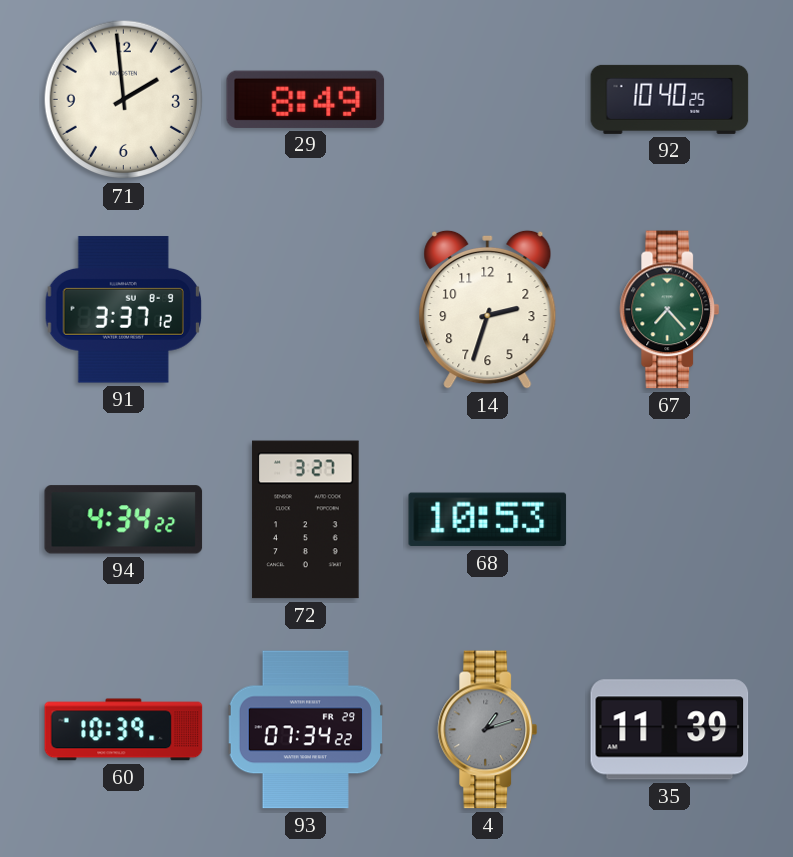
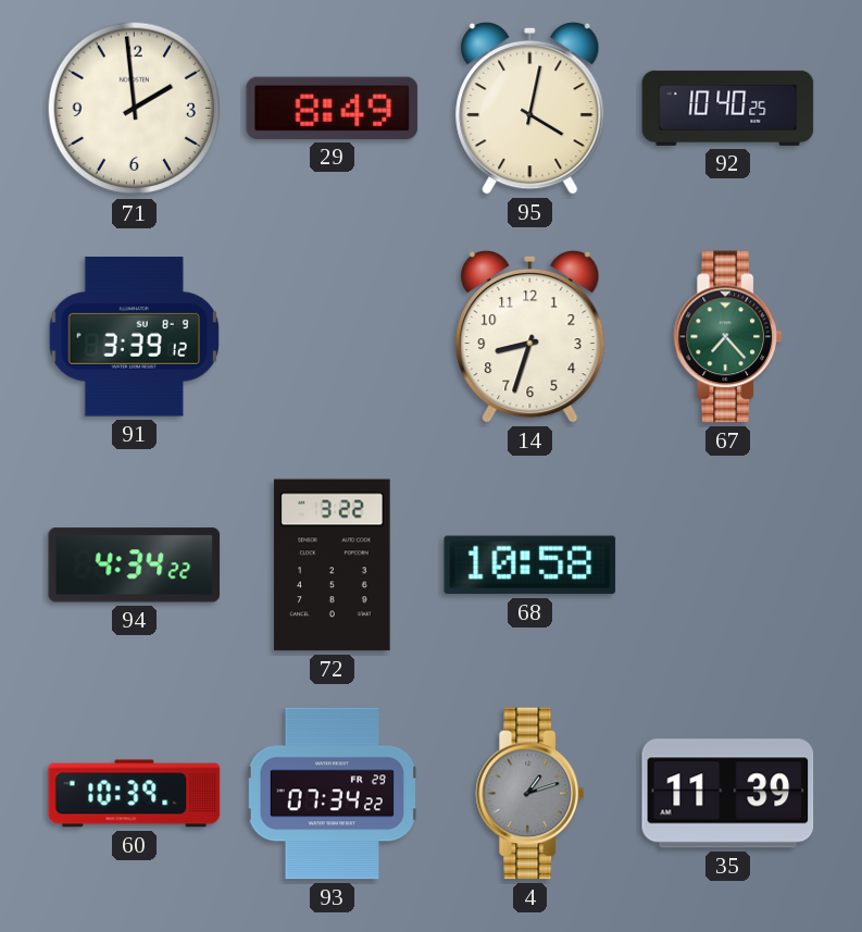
95: none -> 4:02 (530, 108)
91: 3:37 -> 3:39 (134, 337)
14: 2:33 -> 8:33 (530, 336)
72: 3:27 -> 3:22 (333, 566)
68: 10:53 -> 10:58 (530, 566)
